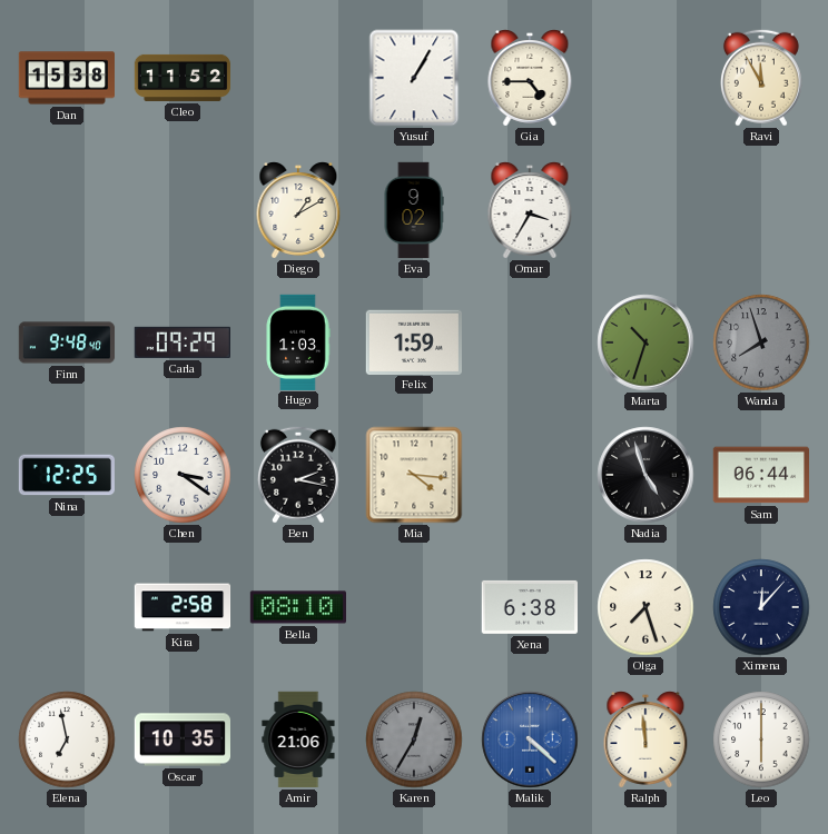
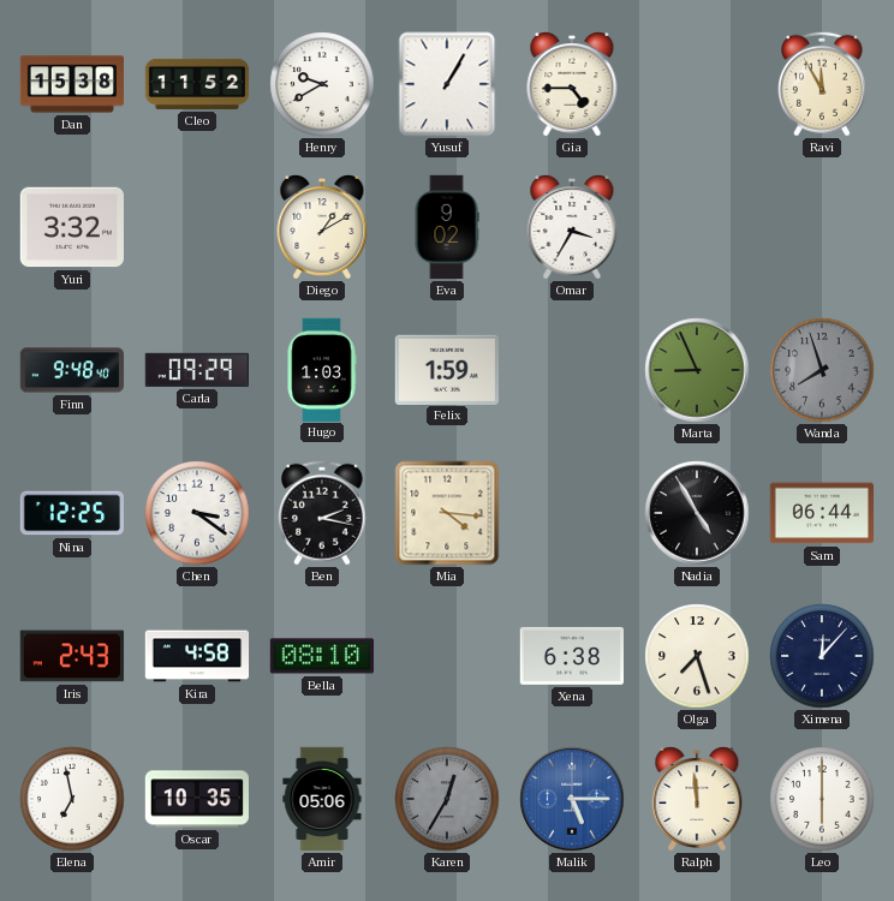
Henry: none -> 9:40 (322, 84)
Yuri: none -> 3:32 (71, 227)
Marta: 10:33 -> 8:56 (697, 370)
Nadia: 4:57 -> 4:55 (697, 513)
Iris: none -> 2:43 (71, 656)
Kira: 2:58 -> 4:58 (197, 656)
Amir: 21:06 -> 05:06 (322, 799)
Malik: 4:22 -> 5:15 (572, 799)
